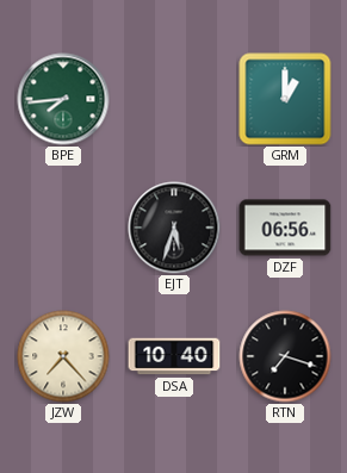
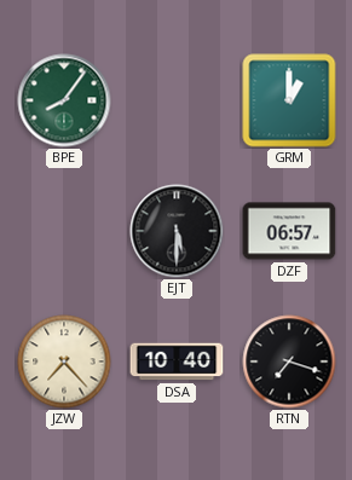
BPE: 7:44 -> 8:06 (64, 100)
EJT: 5:33 -> 5:30 (177, 231)
DZF: 06:56 -> 06:57 (289, 231)
